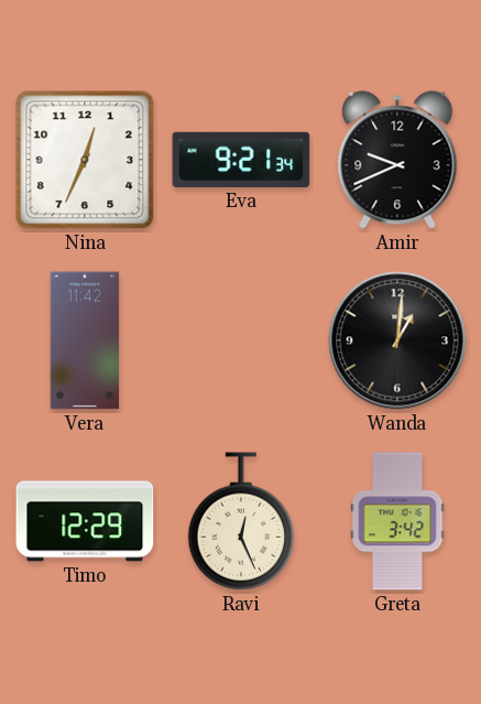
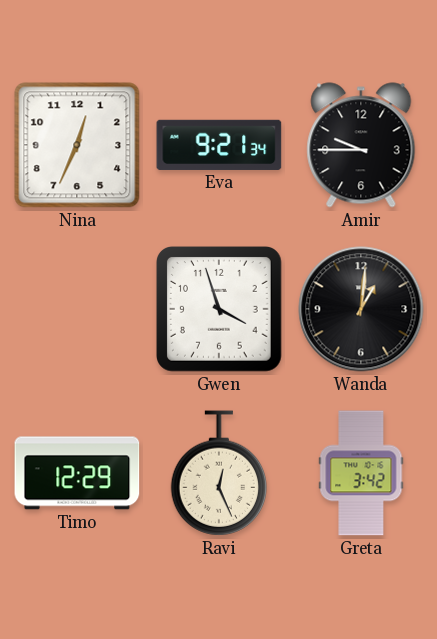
Amir: 9:41 -> 9:45 (361, 145)
Vera: 11:42 -> none (85, 340)
Gwen: none -> 3:57 (220, 310)
